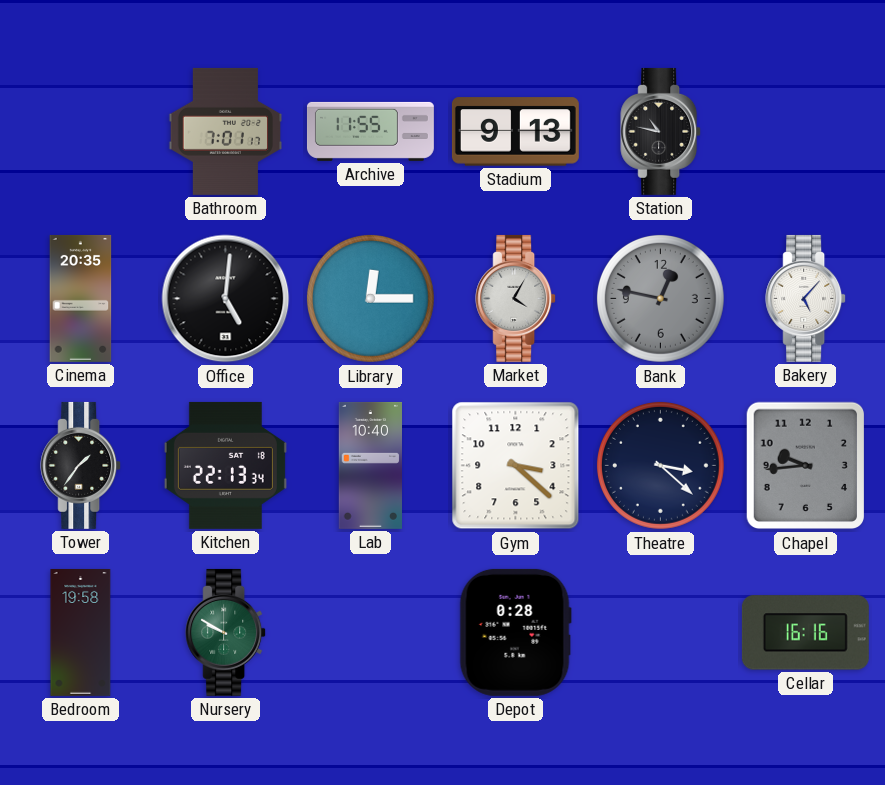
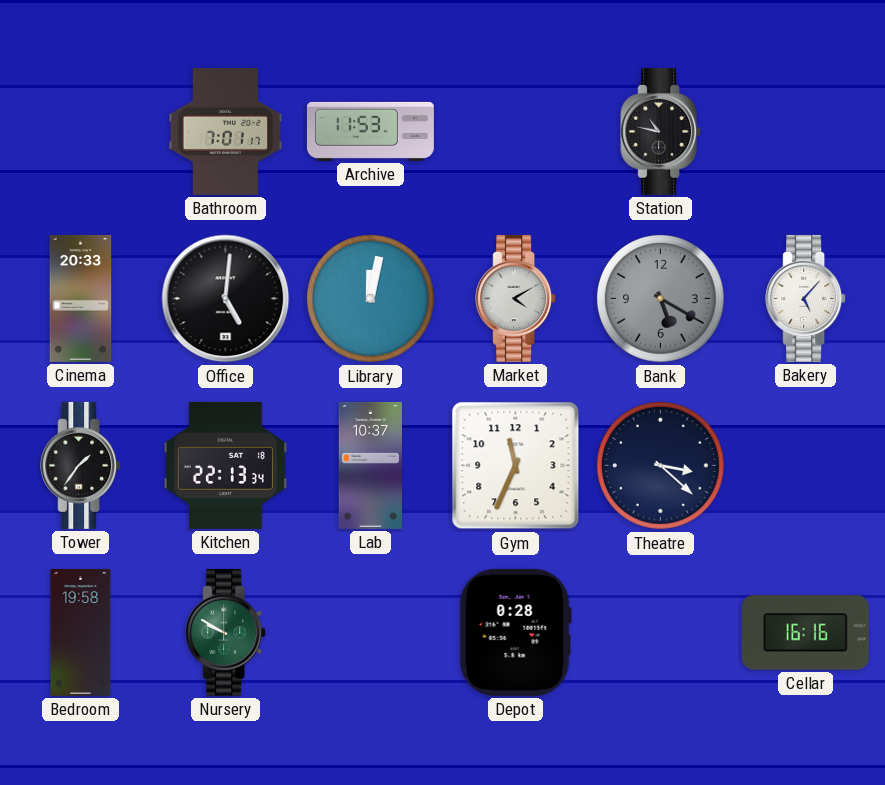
Archive: 11:55 -> 11:53 (370, 131)
Stadium: 9:13 -> none (515, 132)
Cinema: 20:35 -> 20:33 (81, 298)
Library: 12:15 -> 12:02 (370, 298)
Market: 4:05 -> 4:10 (516, 298)
Bank: 12:47 -> 5:20 (660, 298)
Lab: 10:40 -> 10:37 (370, 465)
Gym: 3:22 -> 11:34 (516, 466)
Chapel: 9:44 -> none (805, 466)
